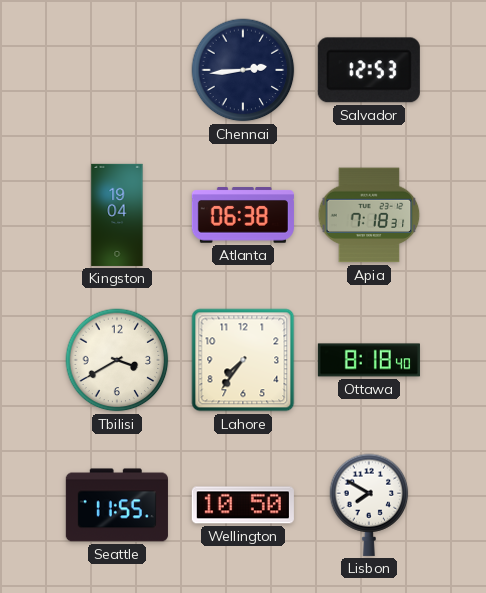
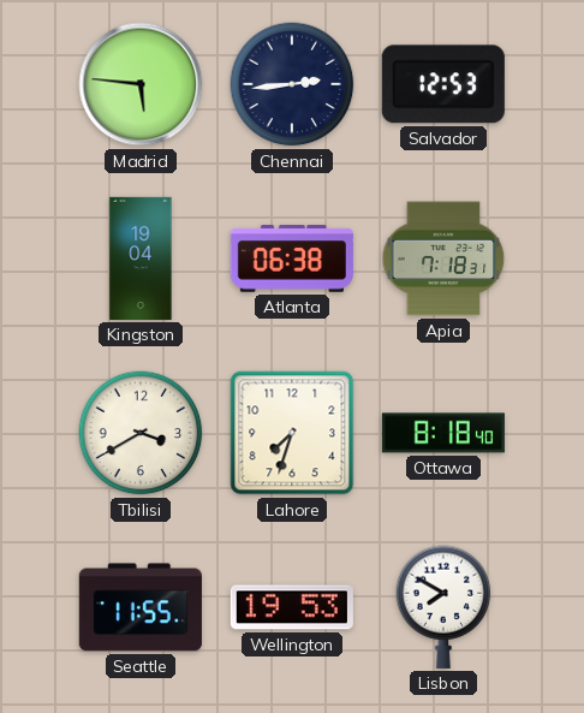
Madrid: none -> 5:46 (141, 84)
Lahore: 7:36 -> 7:33 (292, 433)
Wellington: 10:50 -> 19:53 (292, 607)
